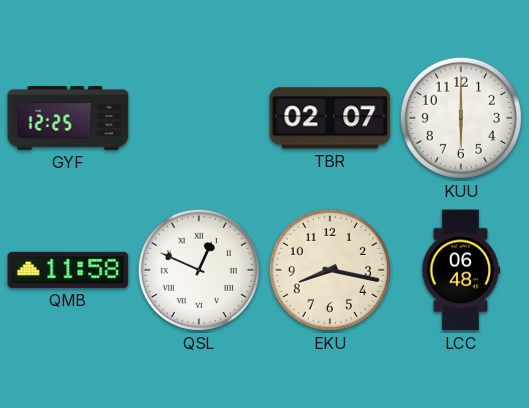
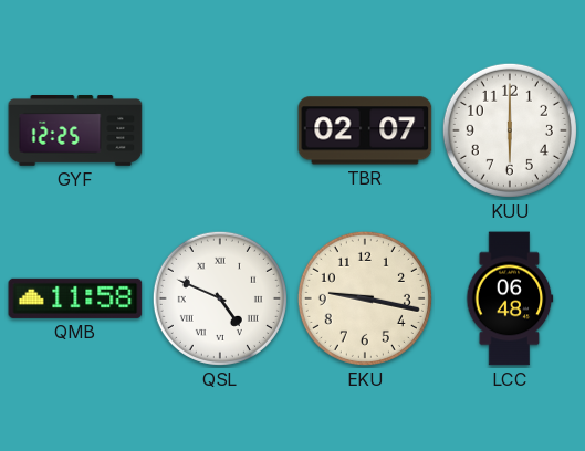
QSL: 12:49 -> 4:49 (220, 298)
EKU: 8:17 -> 9:17 (365, 298)
